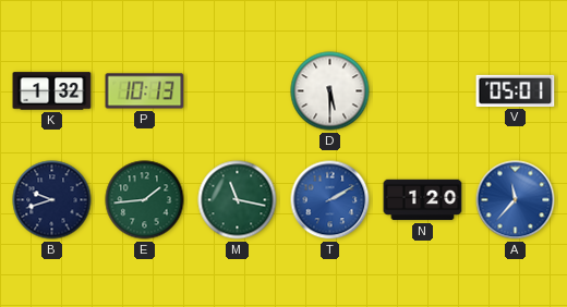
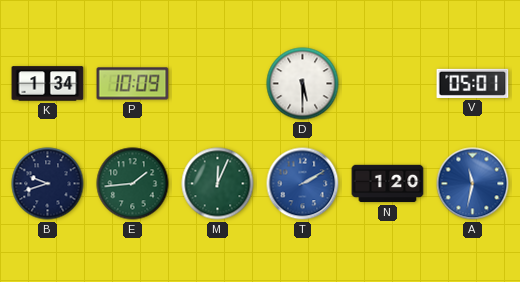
K: 1:32 -> 1:34 (48, 84)
P: 10:13 -> 10:09 (133, 84)
M: 11:17 -> 12:04 (218, 184)
A: 11:37 -> 11:32 (473, 184)
